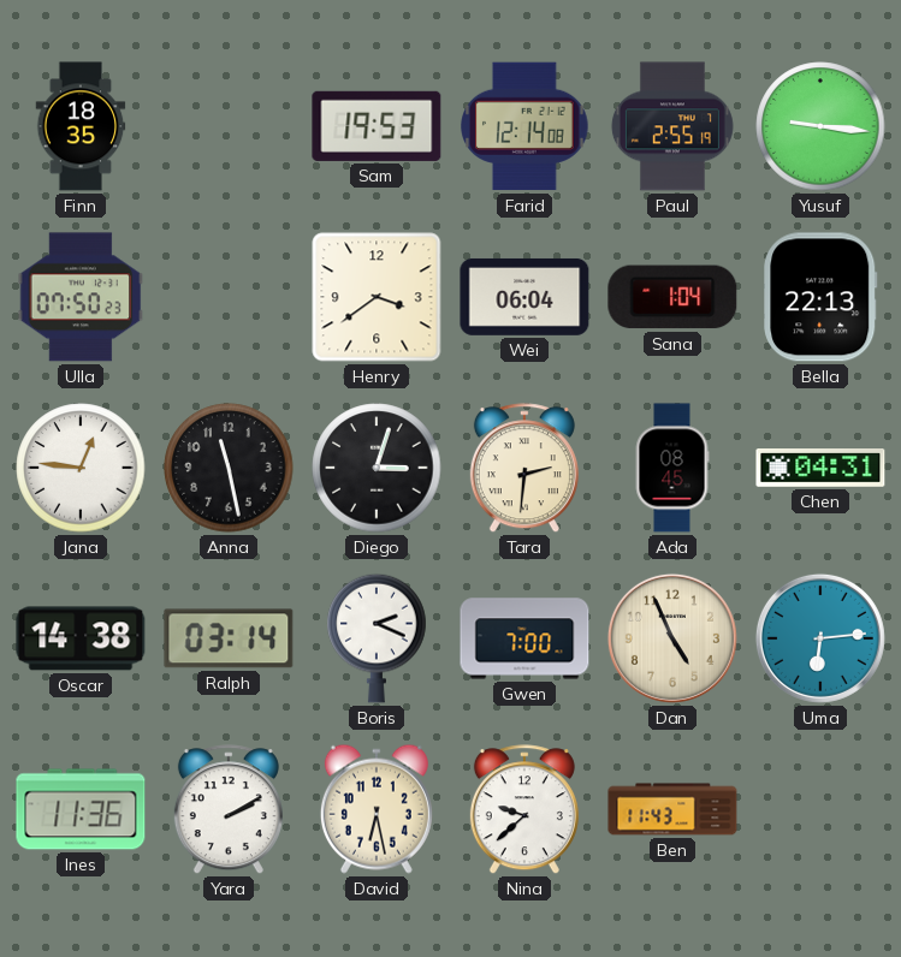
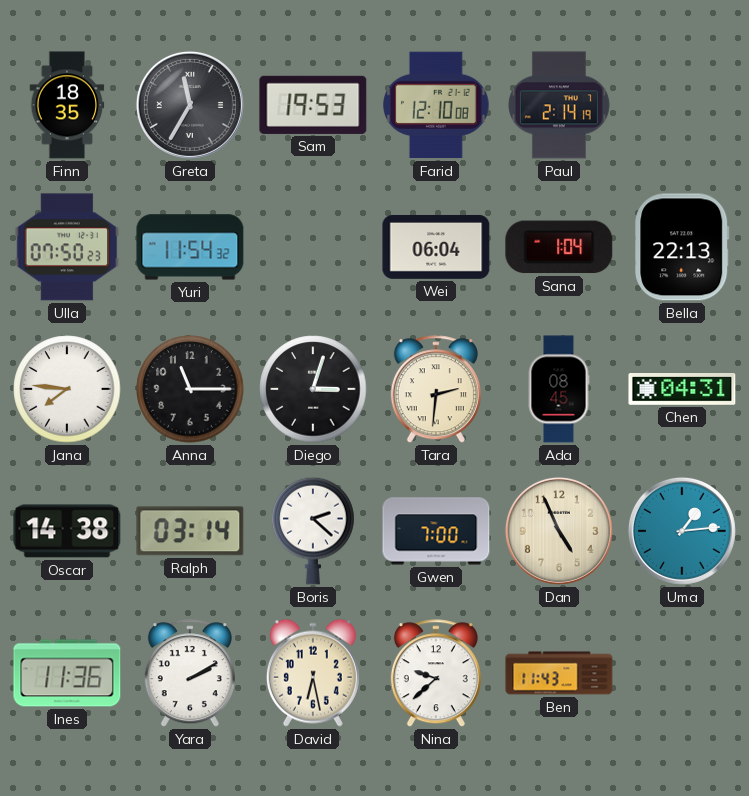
Greta: none -> 11:35 (190, 105)
Farid: 12:14 -> 12:10 (436, 105)
Paul: 2:55 -> 2:14 (559, 105)
Yusuf: 9:16 -> none (820, 126)
Yuri: none -> 11:54 (190, 247)
Henry: 3:39 -> none (377, 297)
Jana: 12:46 -> 7:46 (67, 389)
Anna: 11:28 -> 11:15 (190, 389)
Boris: 2:19 -> 2:22 (313, 531)
Uma: 6:14 -> 1:14 (682, 531)
